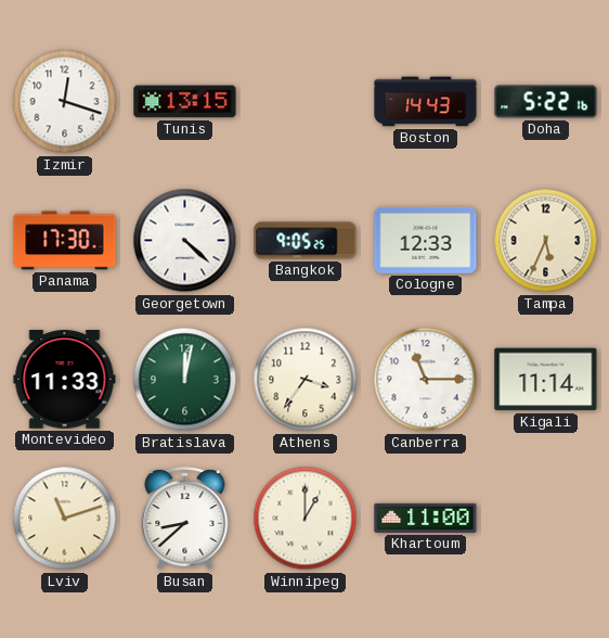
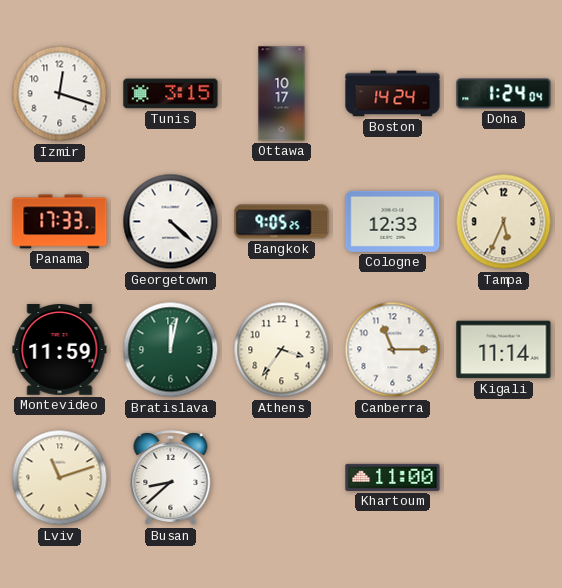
Tunis: 13:15 -> 3:15 (171, 94)
Ottawa: none -> 10:17 (282, 94)
Boston: 14:43 -> 14:24 (393, 94)
Doha: 5:22 -> 1:24 (504, 94)
Panama: 17:30 -> 17:33 (60, 222)
Montevideo: 11:33 -> 11:59 (60, 350)
Winnipeg: 1:00 -> none (306, 519)
